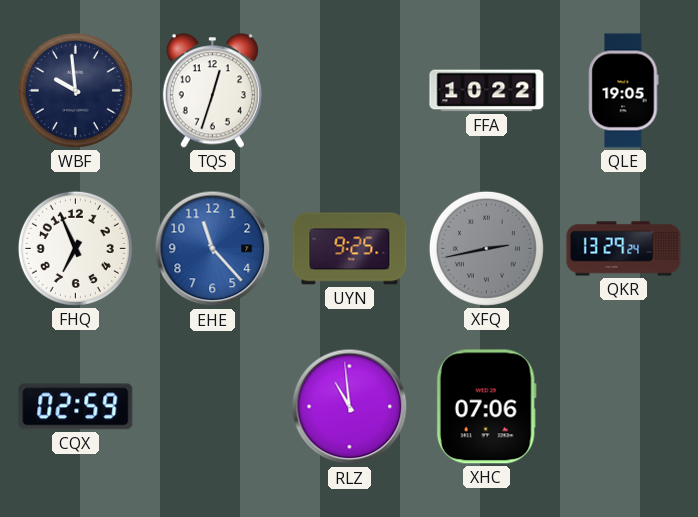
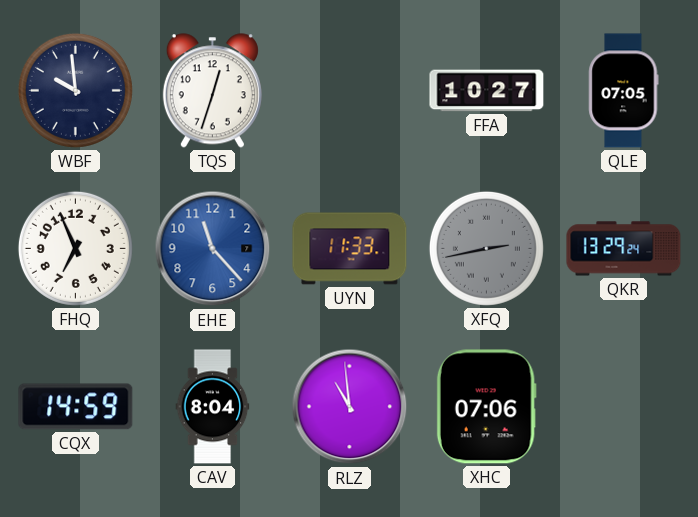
FFA: 10:22 -> 10:27 (487, 91)
QLE: 19:05 -> 07:05 (624, 91)
UYN: 9:25 -> 11:33 (350, 249)
CQX: 02:59 -> 14:59 (76, 407)
CAV: none -> 8:04 (213, 407)
